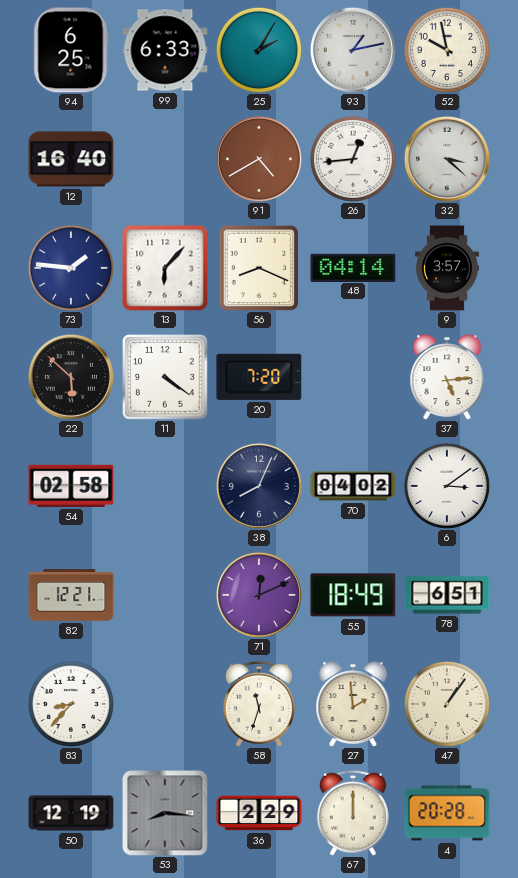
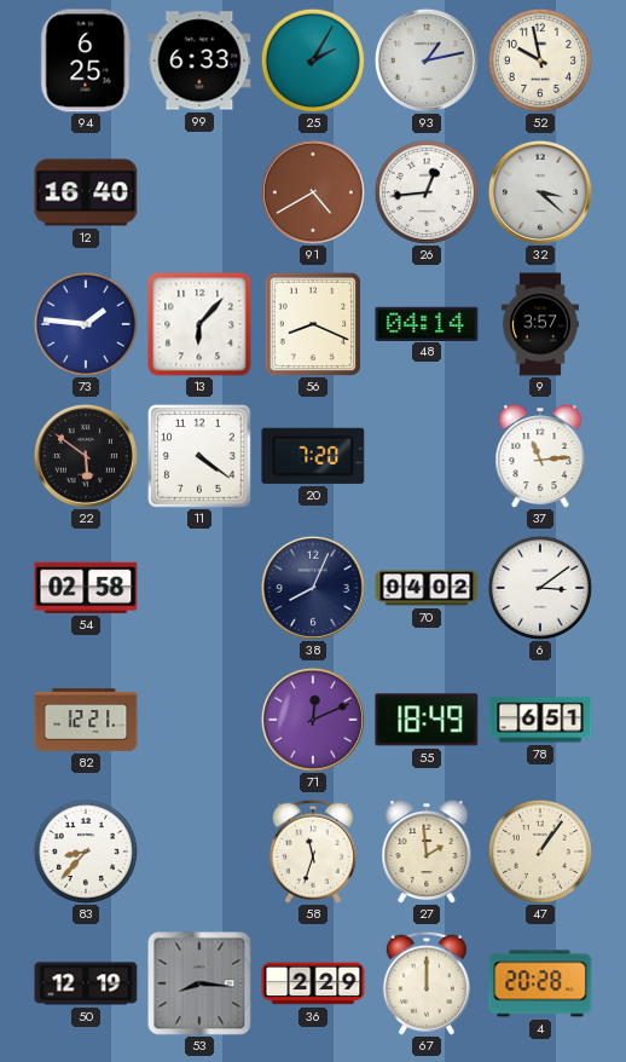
22: 5:52 -> 5:51 (86, 456)
37: 5:14 -> 11:14 (540, 457)
